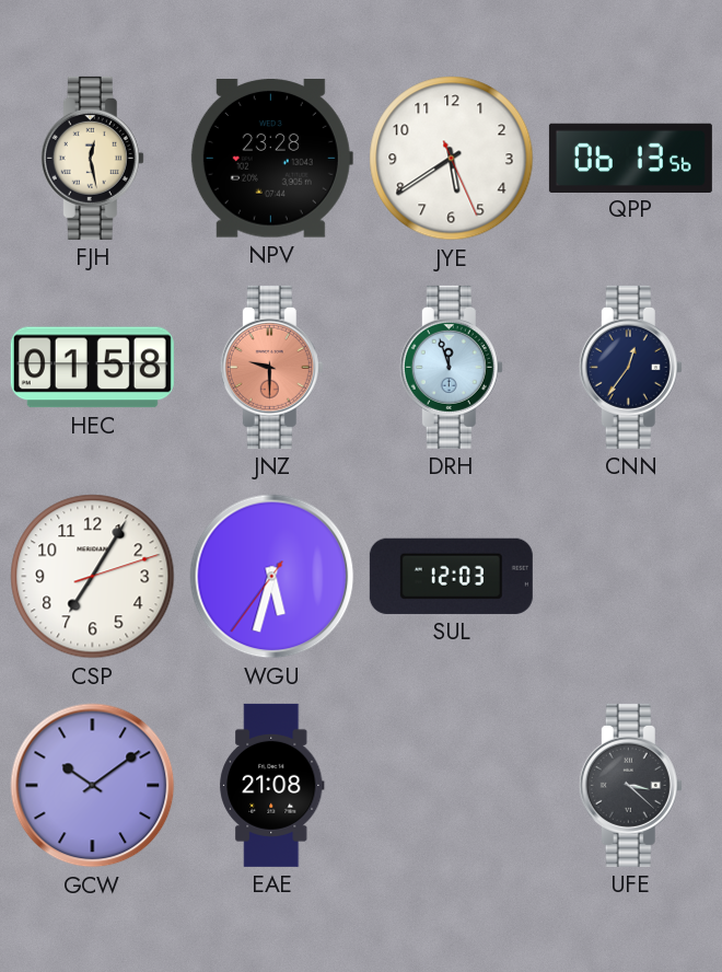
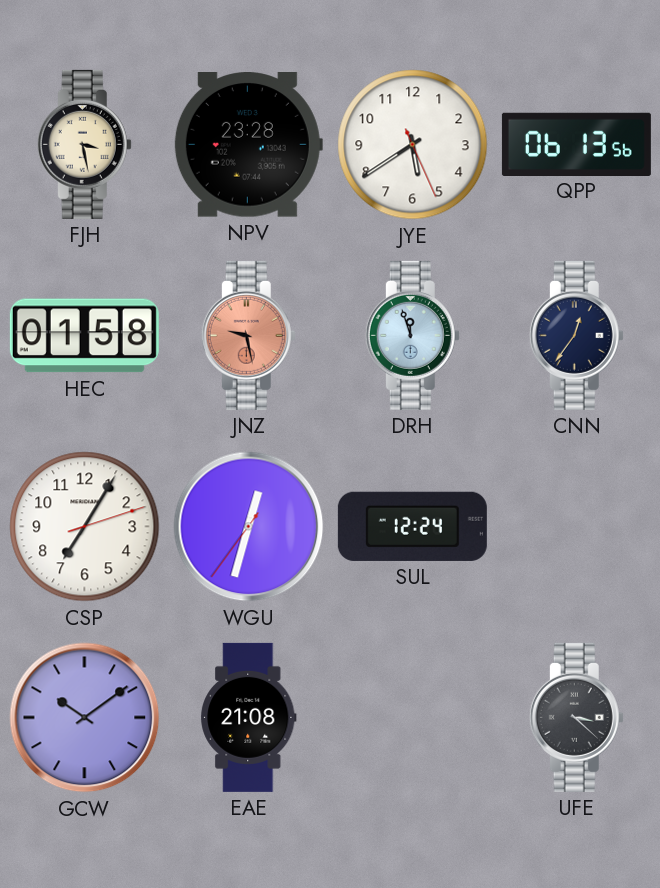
FJH: 12:28 -> 3:28 (84, 144)
JNZ: 9:30 -> 9:28 (248, 335)
WGU: 5:32 -> 12:32 (249, 527)
SUL: 12:03 -> 12:24 (412, 526)
